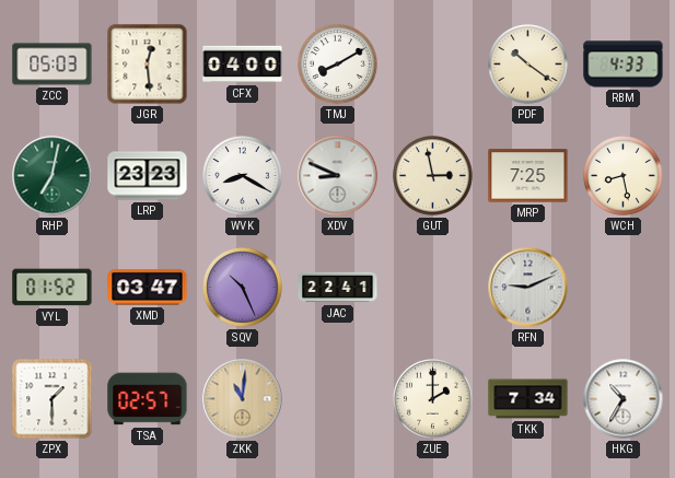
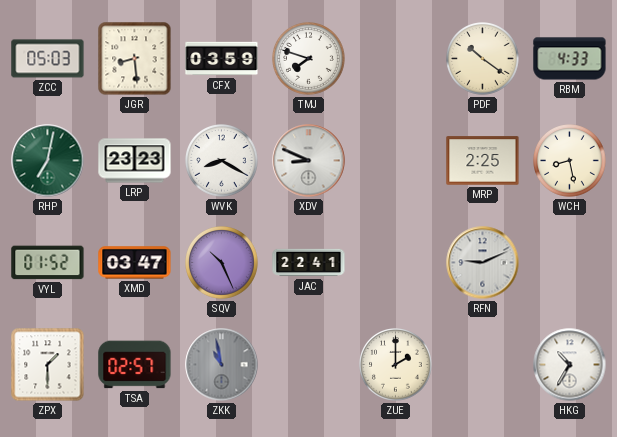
JGR: 12:29 -> 8:29 (135, 59)
CFX: 04:00 -> 03:59 (222, 59)
TMJ: 8:10 -> 7:48 (309, 59)
GUT: 2:58 -> none (433, 176)
MRP: 7:25 -> 2:25 (483, 161)
ZKK: 11:01 -> 10:58 (222, 365)
ZKK dial: champagne -> grey (222, 365)
TKK: 7:34 -> none (528, 399)
